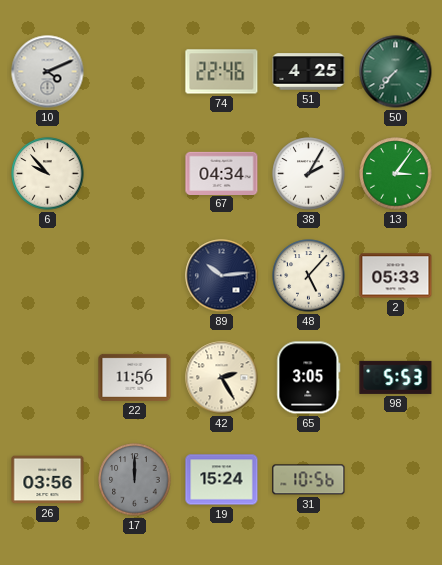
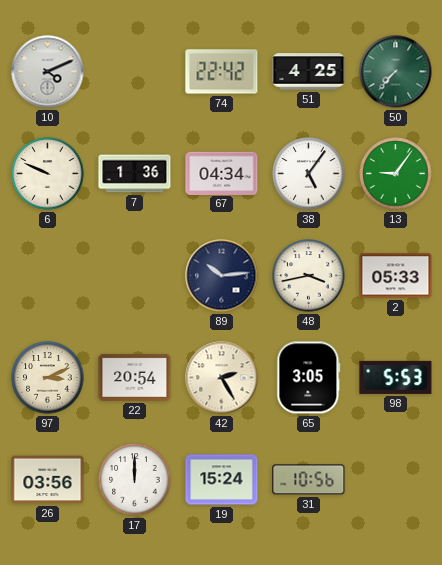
74: 22:46 -> 22:42 (222, 72)
6: 9:53 -> 9:49 (48, 174)
7: none -> 1:36 (135, 174)
38: 2:05 -> 5:06 (309, 174)
13: 3:06 -> 9:06 (396, 174)
48: 5:07 -> 3:43 (309, 276)
97: none -> 3:11 (48, 378)
22: 11:56 -> 20:54 (135, 377)
17 dial: grey -> white (135, 480)
